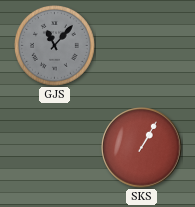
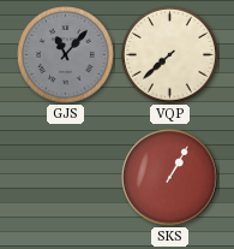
VQP: none -> 7:38 (170, 55)
